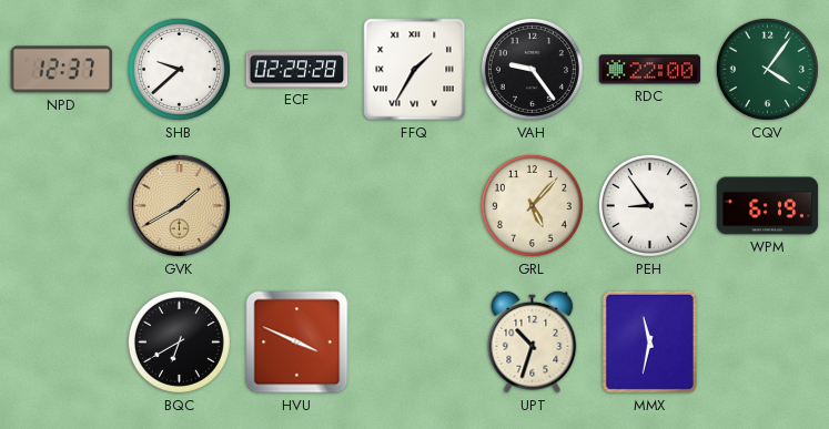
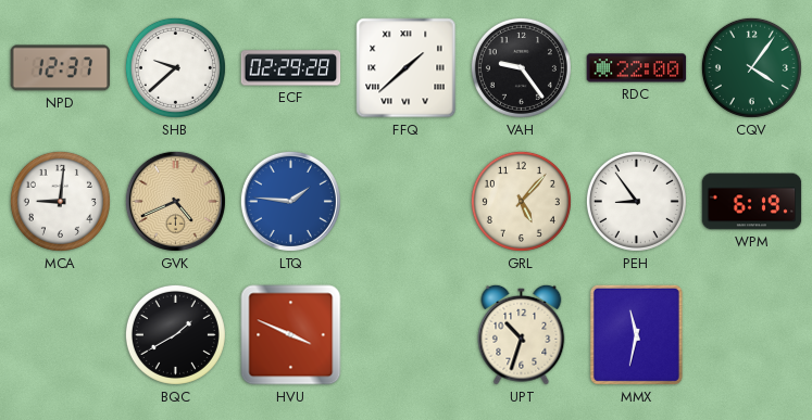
FFQ: 1:35 -> 1:38 (407, 68)
MCA: none -> 9:01 (60, 201)
GVK: 1:40 -> 4:41 (175, 201)
LTQ: none -> 1:46 (290, 201)
BQC: 6:40 -> 1:40 (175, 334)
